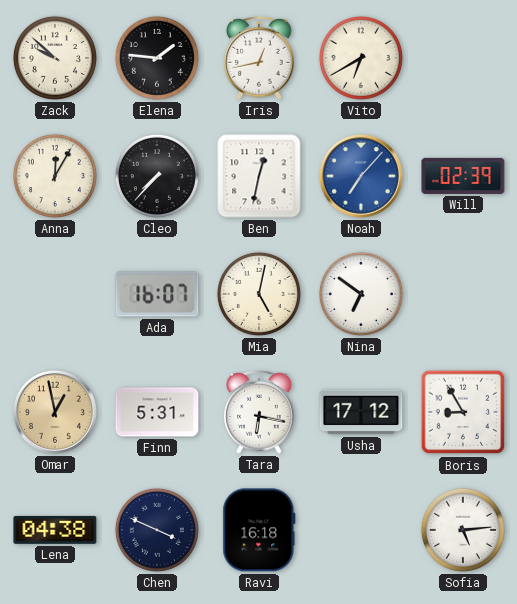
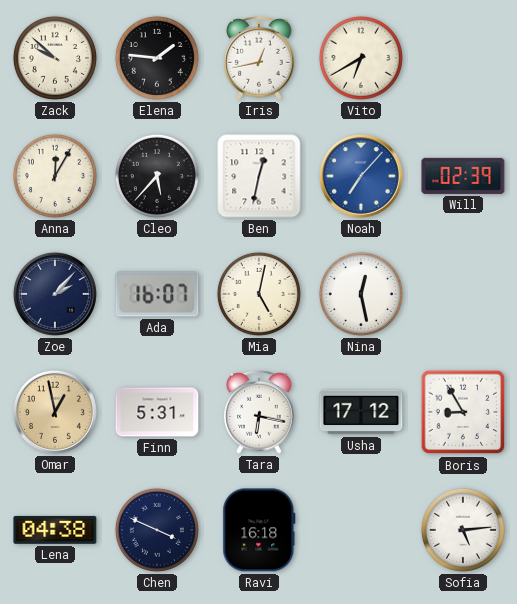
Cleo: 7:37 -> 5:37 (157, 176)
Zoe: none -> 2:07 (55, 294)
Nina: 6:51 -> 12:28 (361, 294)
